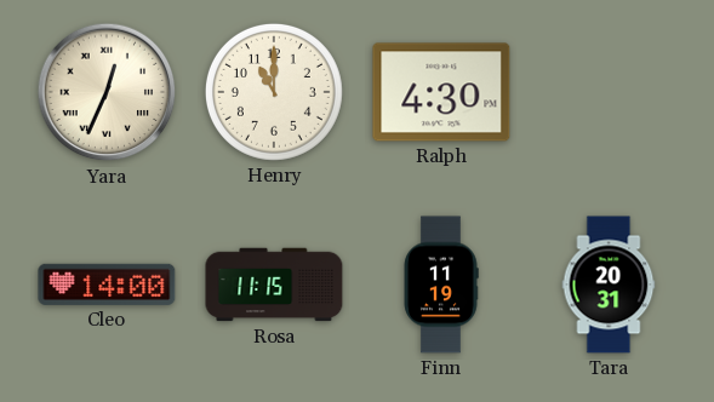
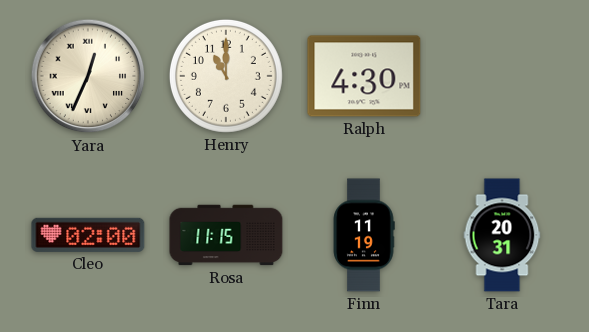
Cleo: 14:00 -> 02:00 (88, 235)
